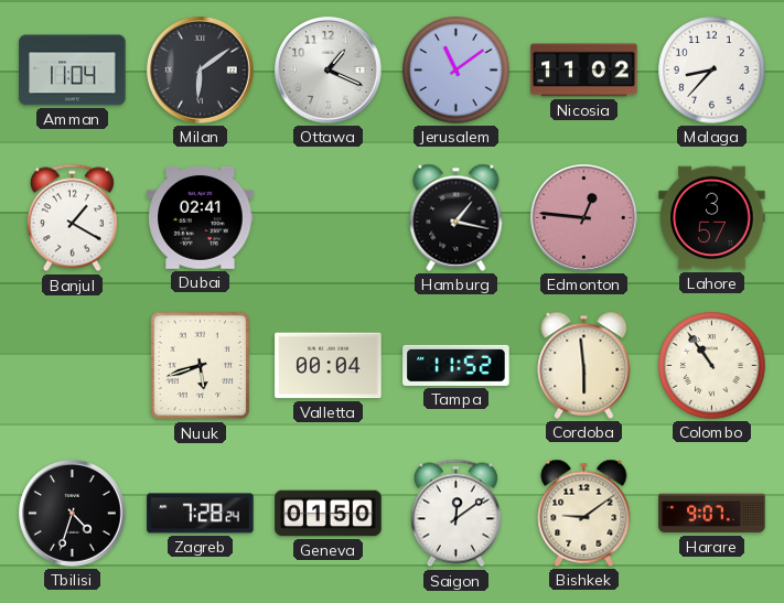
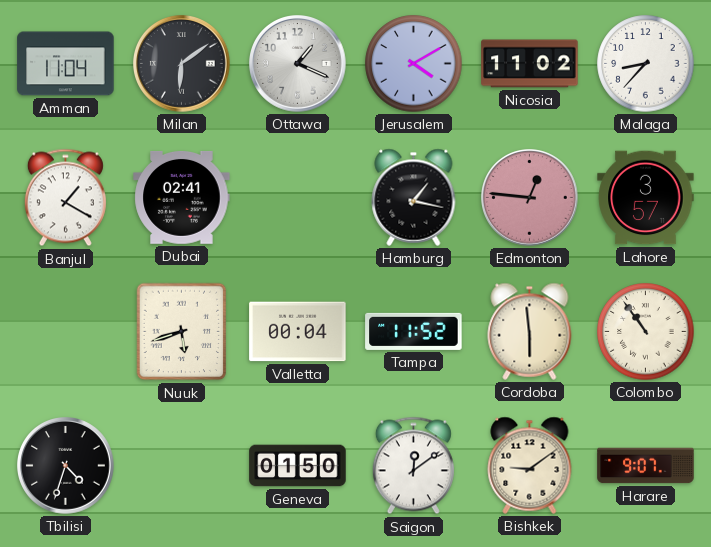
Jerusalem: 11:09 -> 4:10 (414, 64)
Zagreb: 7:28 -> none (201, 514)
